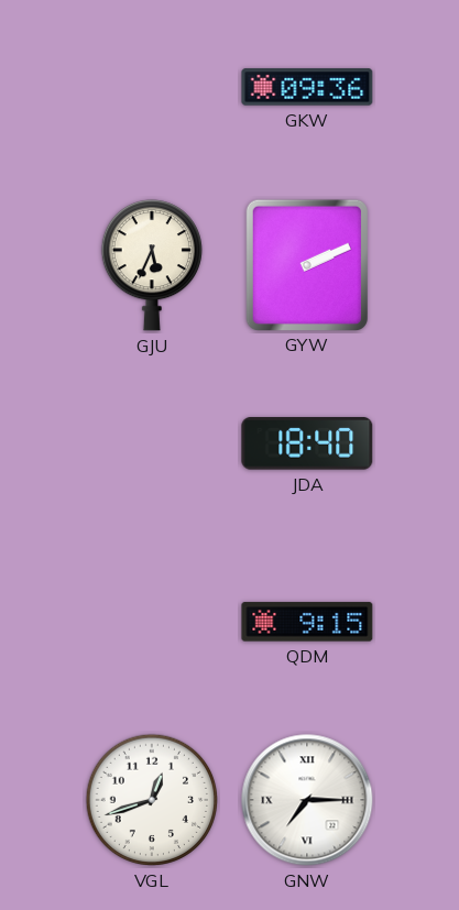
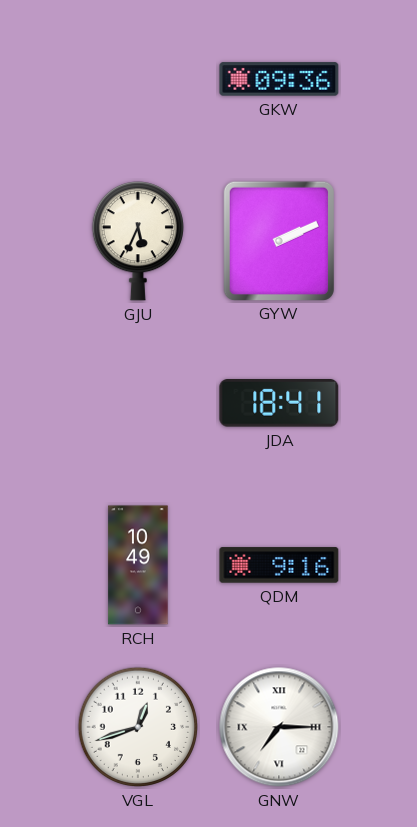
JDA: 18:40 -> 18:41 (279, 404)
RCH: none -> 10:49 (138, 565)
QDM: 9:15 -> 9:16 (279, 565)
